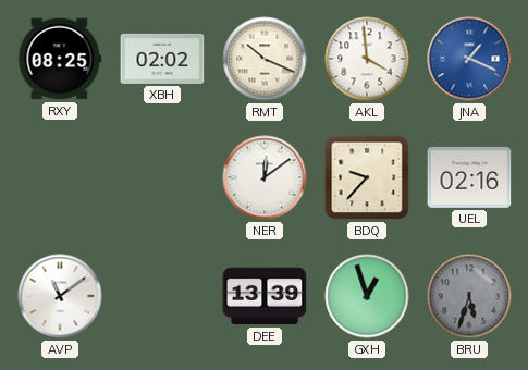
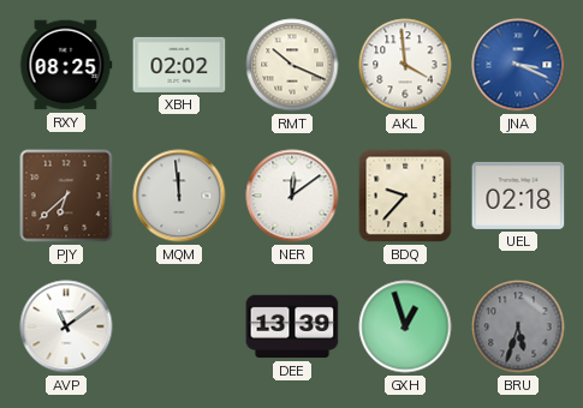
JNA: 1:19 -> 3:19 (518, 65)
PJY: none -> 6:38 (66, 196)
MQM: none -> 11:59 (179, 196)
UEL: 02:16 -> 02:18 (518, 196)
